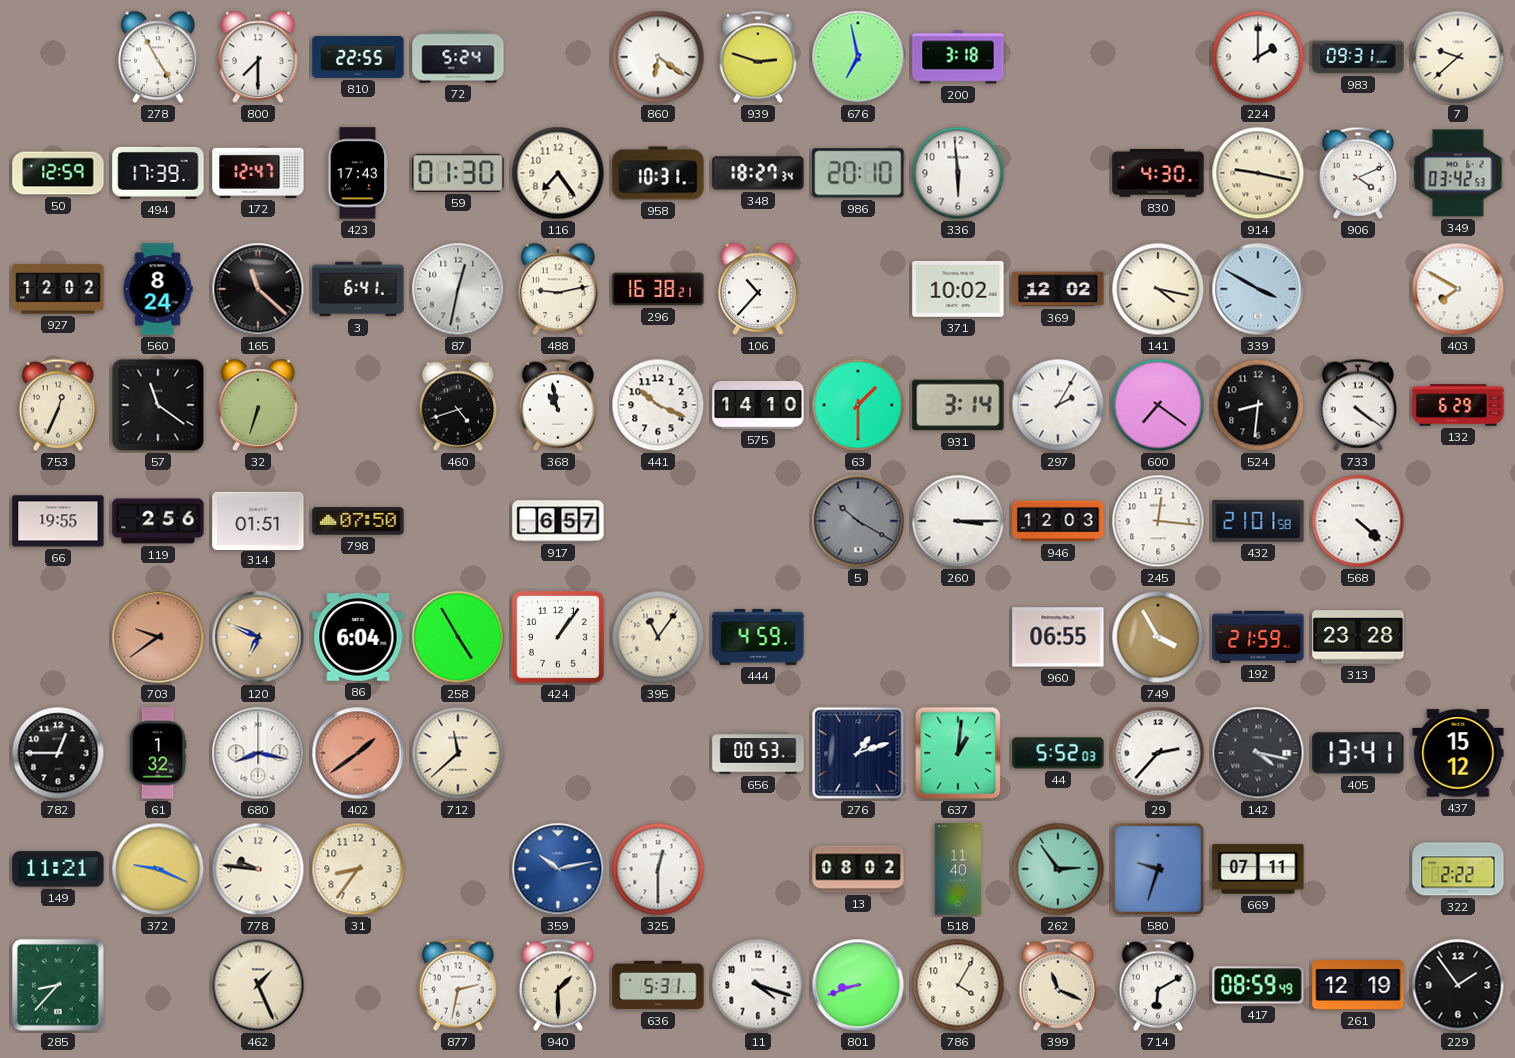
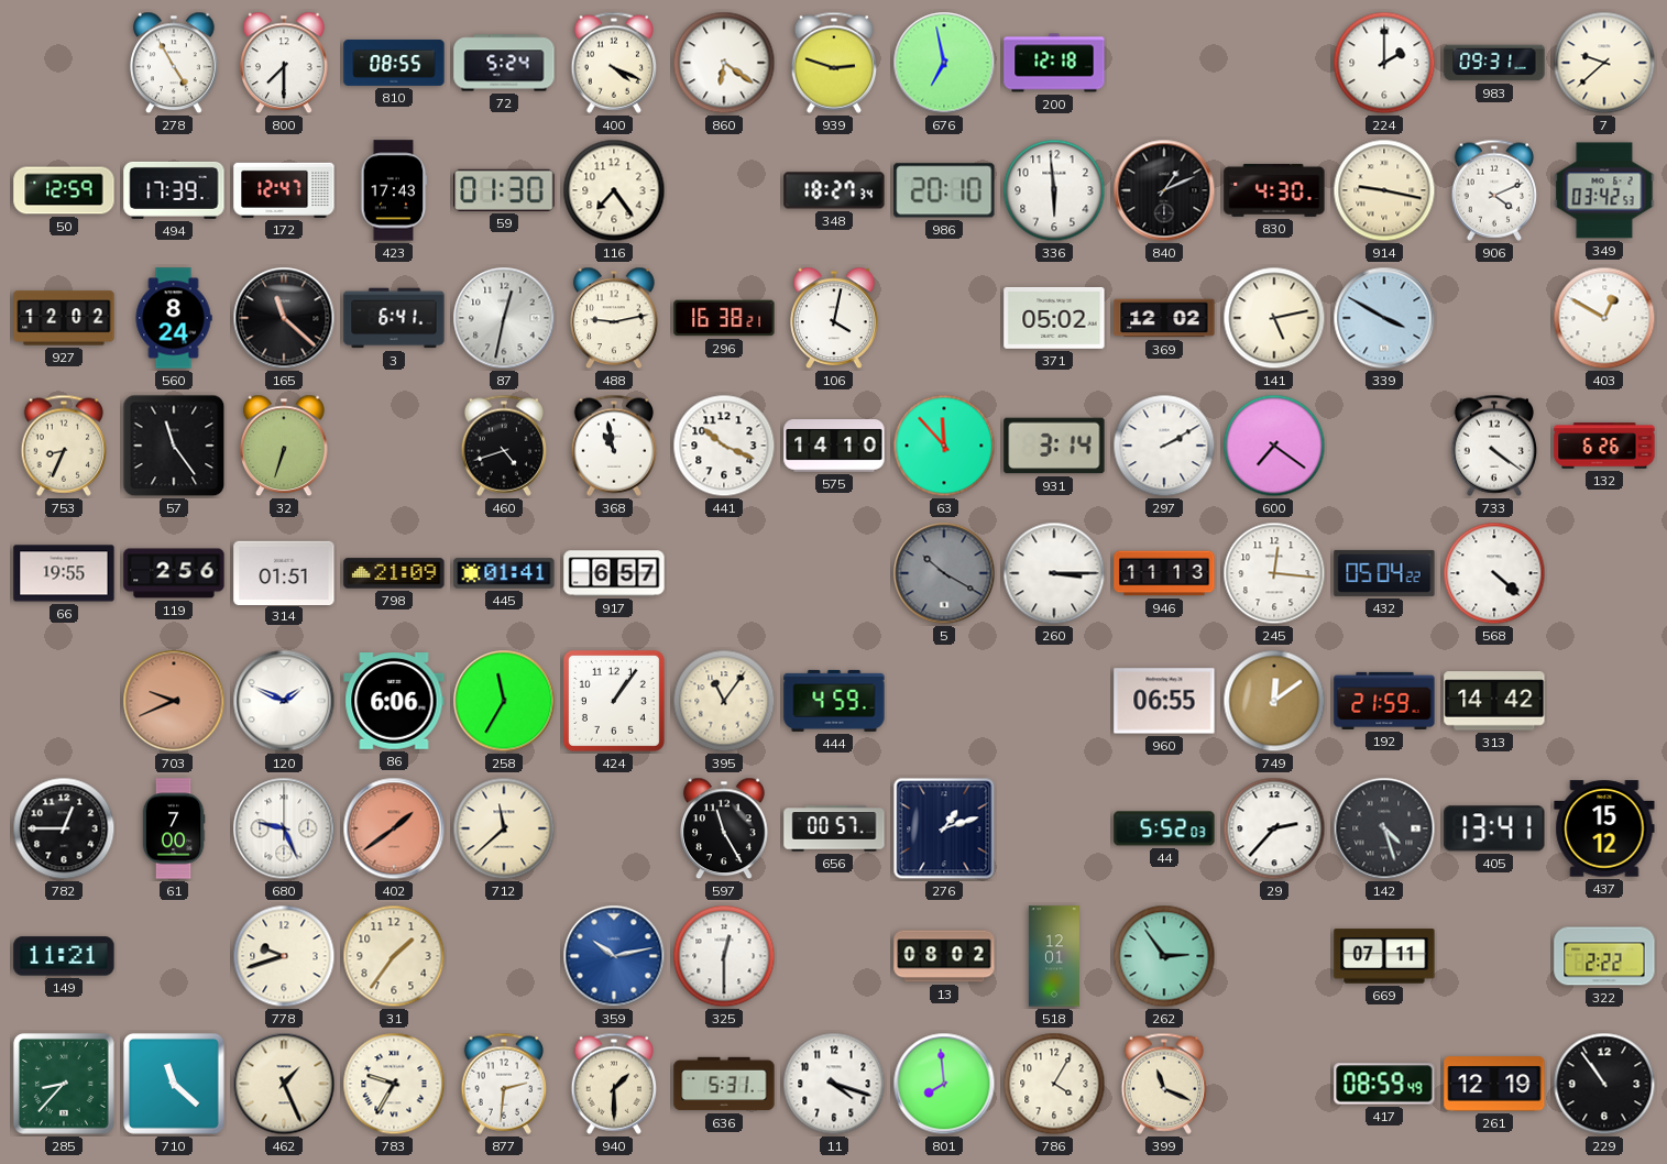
810: 22:55 -> 08:55 (394, 63)
400: none -> 4:19 (614, 63)
200: 3:18 -> 12:18 (1054, 63)
958: 10:31 -> none (658, 173)
840: none -> 1:11 (1164, 190)
106: 10:37 -> 4:02 (835, 318)
371: 10:02 -> 05:02 (1054, 318)
141: 4:17 -> 5:13 (1274, 318)
403: 7:50 -> 12:50 (1604, 318)
753: 12:34 -> 8:34 (64, 446)
57: 11:21 -> 11:24 (174, 446)
63: 1:30 -> 11:53 (944, 446)
297: 2:05 -> 2:10 (1164, 446)
524: 8:31 -> none (1258, 405)
132: 6:29 -> 6:26 (1604, 446)
798: 07:50 -> 21:09 (394, 573)
445: none -> 01:41 (504, 573)
946: 12:03 -> 11:13 (1164, 573)
432: 21:01 -> 05:04 (1384, 573)
703: 9:39 -> 9:41 (174, 701)
120: 6:49 -> 1:49 (284, 701)
120 dial: champagne -> white (284, 701)
86: 6:04 -> 6:06 (394, 702)
258: 4:55 -> 11:35 (504, 701)
749: 3:55 -> 12:09 (1274, 701)
313: 23:28 -> 14:42 (1494, 701)
61: 1:32 -> 7:00 (174, 828)
680: 8:17 -> 9:26 (284, 828)
597: none -> 11:25 (725, 828)
656: 00:53 -> 00:57 (834, 828)
637: 1:01 -> none (958, 753)
142: 4:17 -> 4:27 (1384, 828)
372: 9:19 -> none (158, 869)
778: 9:46 -> 9:42 (284, 956)
31: 8:36 -> 1:36 (394, 956)
518: 11:40 -> 12:01 (1054, 956)
580: 9:33 -> none (1158, 869)
710: none -> 11:22 (174, 1084)
783: none -> 9:35 (394, 1084)
877: 2:32 -> 2:31 (504, 1084)
801: 8:42 -> 7:59 (944, 1084)
714: 6:10 -> none (1158, 985)
229: 1:54 -> 10:54 (1604, 1084)
